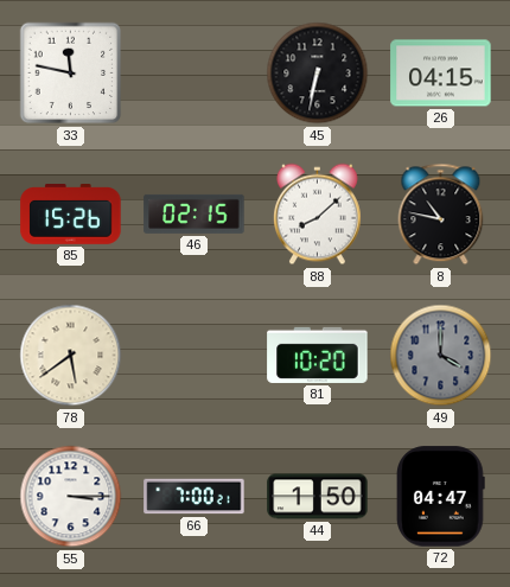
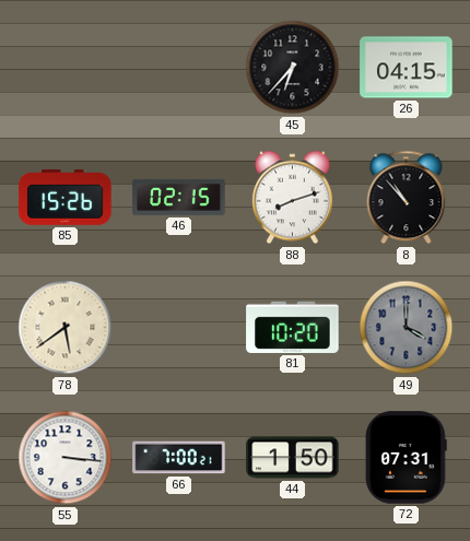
33: 11:47 -> none (71, 74)
45: 6:32 -> 6:37 (293, 68)
88: 8:08 -> 8:12 (292, 198)
8: 10:47 -> 10:53 (407, 198)
55: 3:15 -> 3:16 (66, 458)
72: 04:47 -> 07:31 (407, 458)
